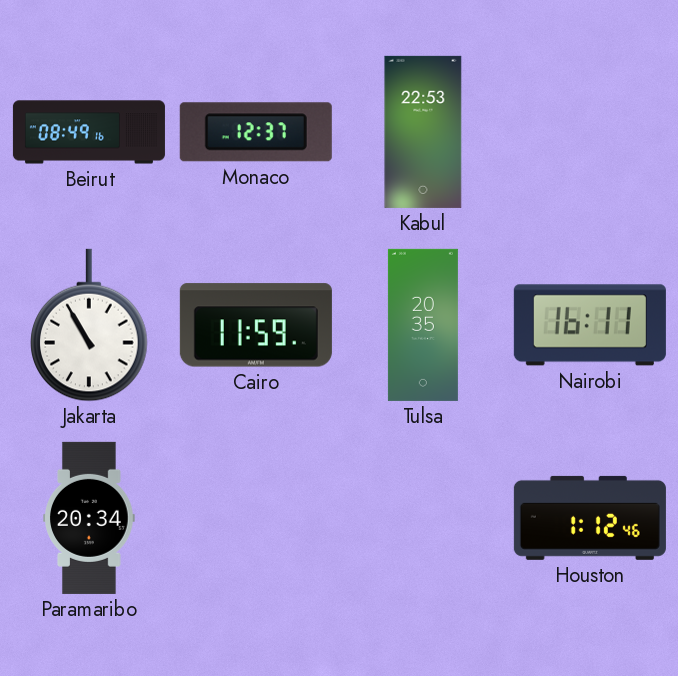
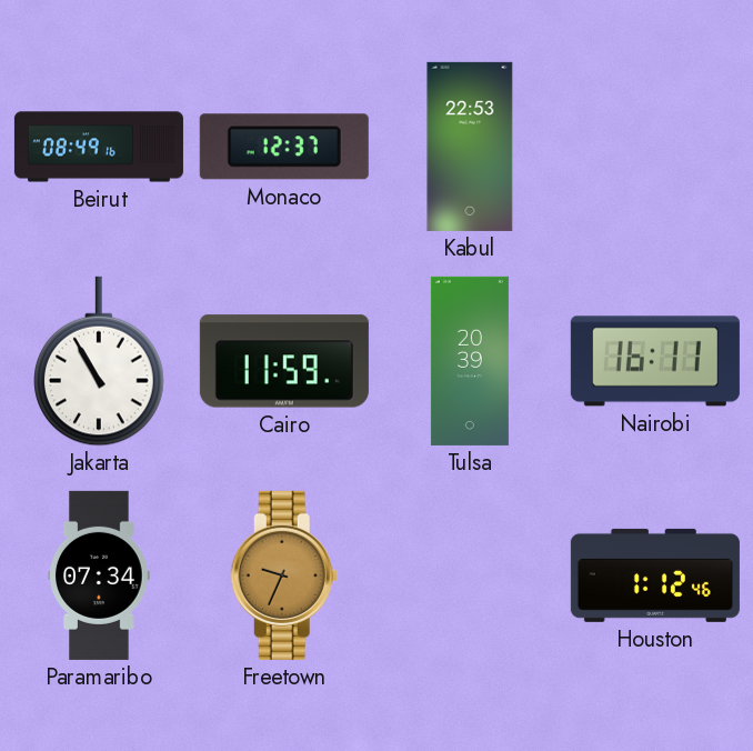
Tulsa: 20:35 -> 20:39 (470, 361)
Paramaribo: 20:34 -> 07:34 (99, 575)
Freetown: none -> 9:34 (284, 575)
